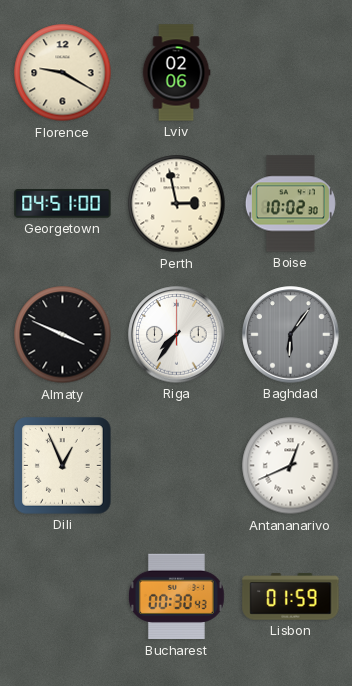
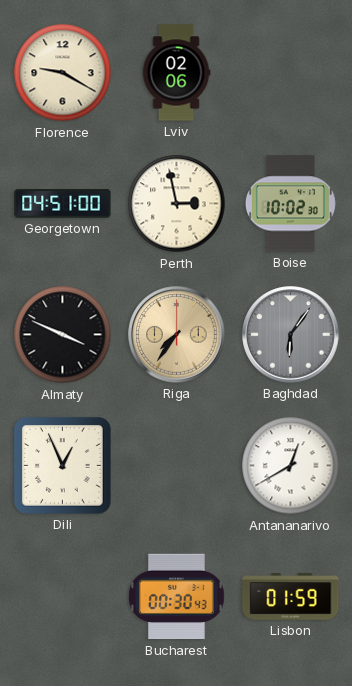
Riga dial: white -> champagne (177, 335)
Antananarivo: 12:41 -> 12:40 (291, 466)
